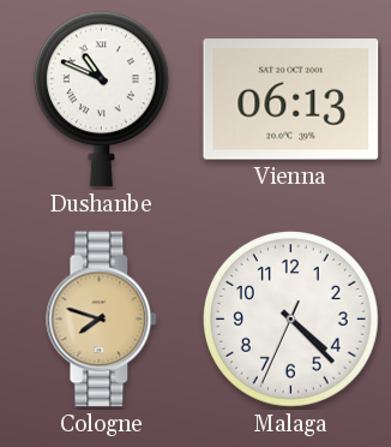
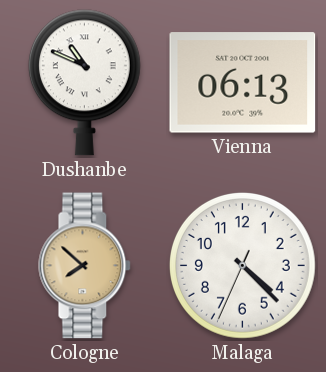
Cologne: 7:48 -> 7:52 (85, 266)
